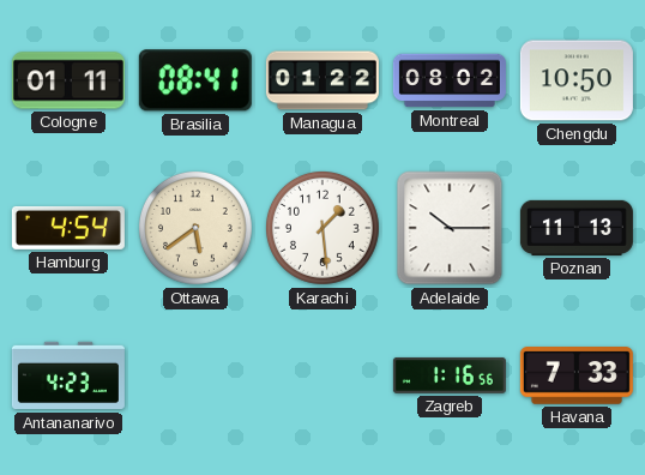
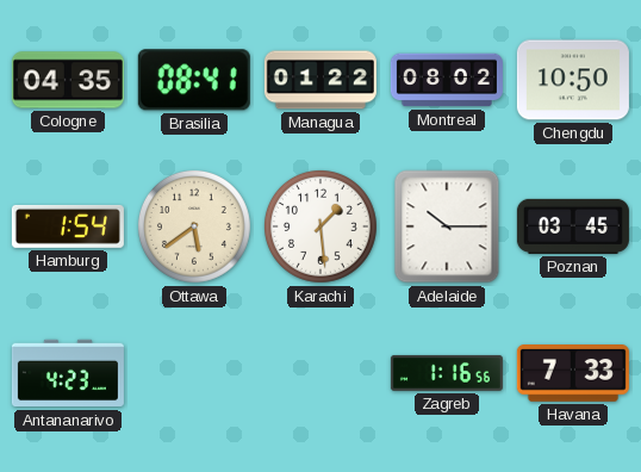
Cologne: 01:11 -> 04:35 (68, 80)
Hamburg: 4:54 -> 1:54 (68, 226)
Poznan: 11:13 -> 03:45 (573, 226)
